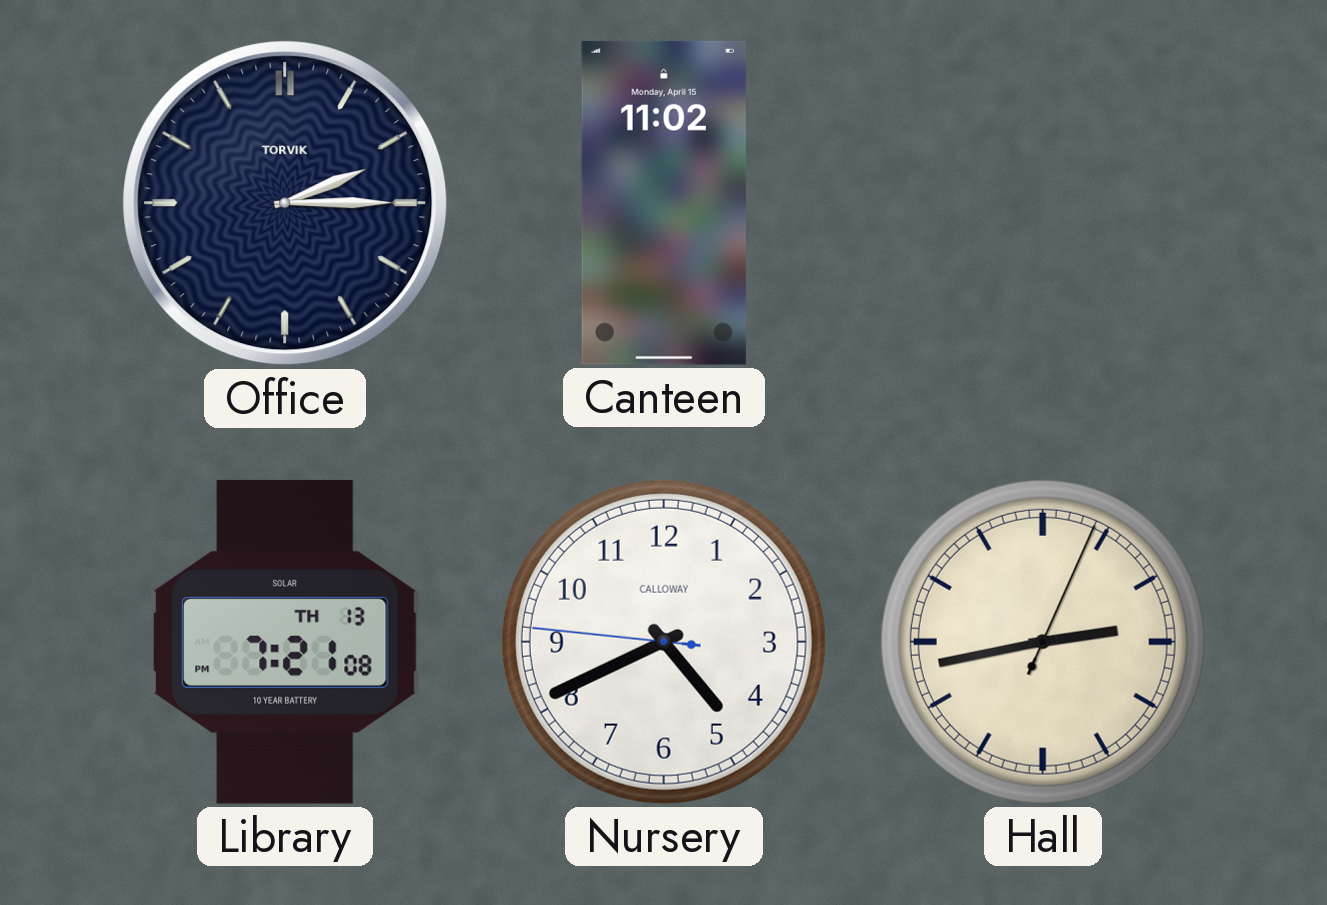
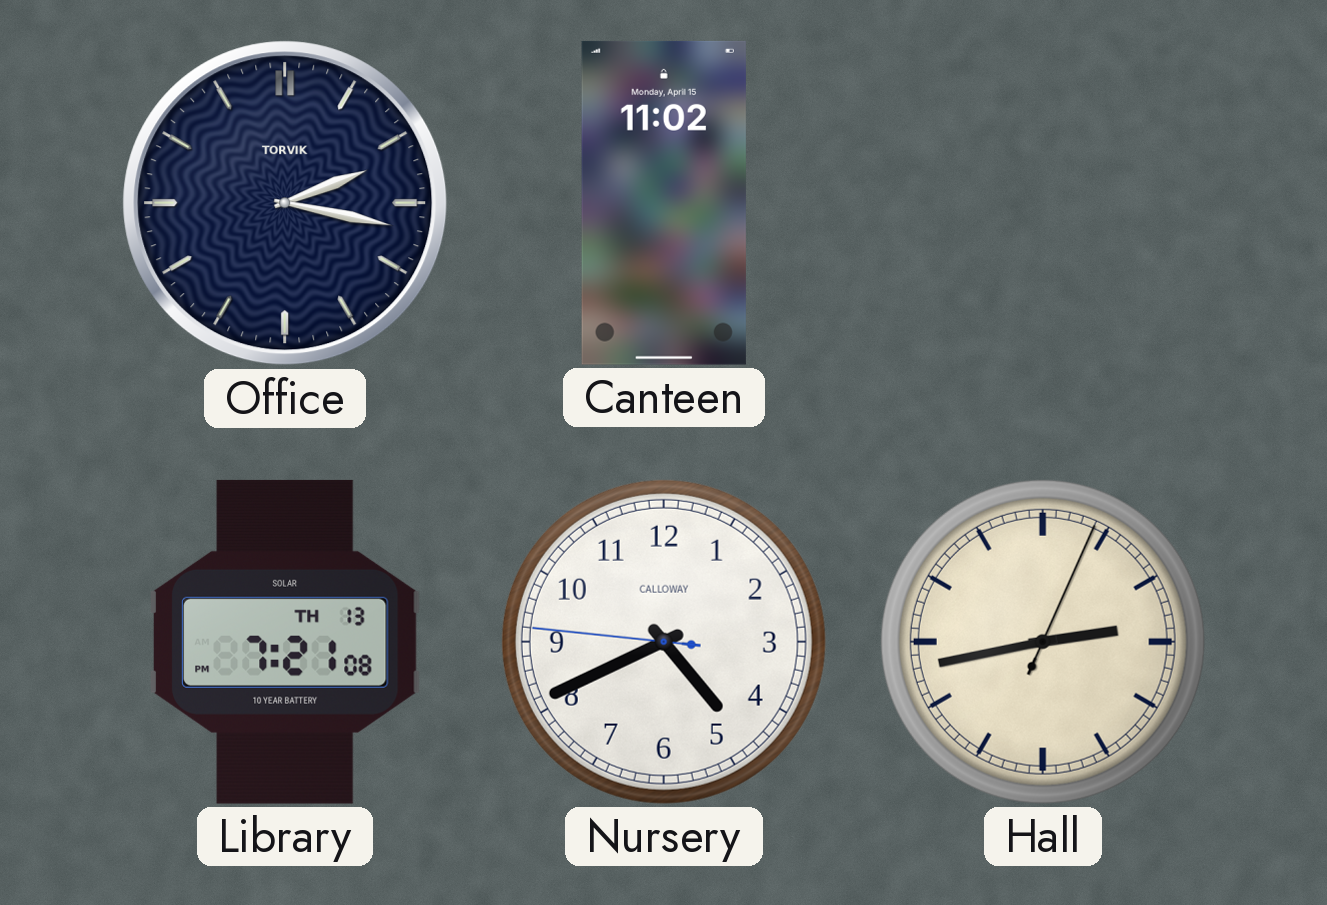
Office: 2:15 -> 2:17 (285, 203)
